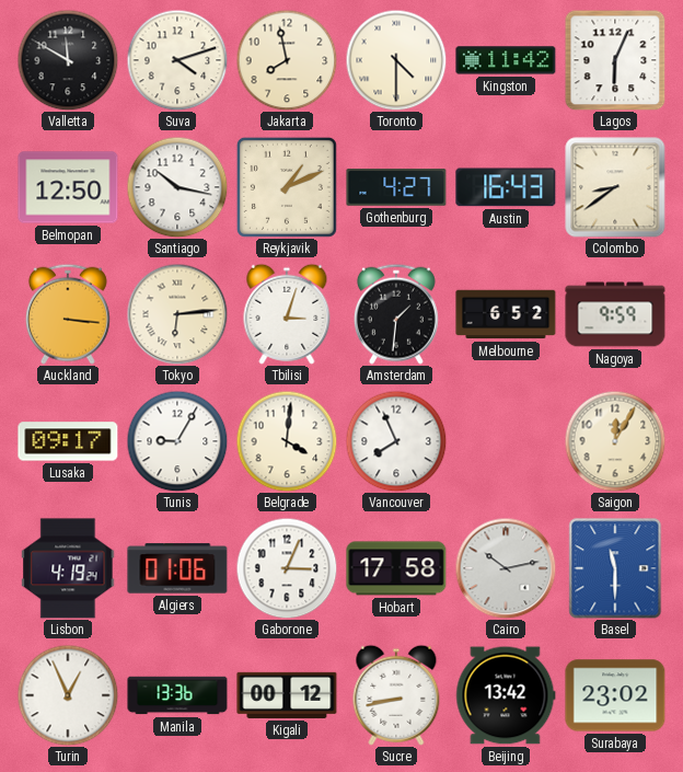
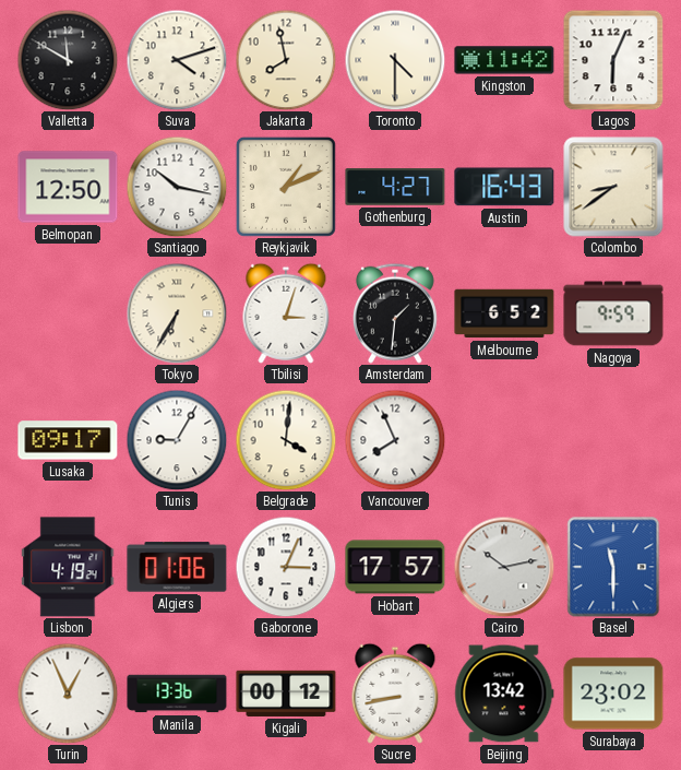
Auckland: 3:16 -> none (68, 314)
Tokyo: 6:14 -> 6:35 (177, 313)
Saigon: 12:05 -> none (615, 441)
Hobart: 17:58 -> 17:57 (395, 567)
